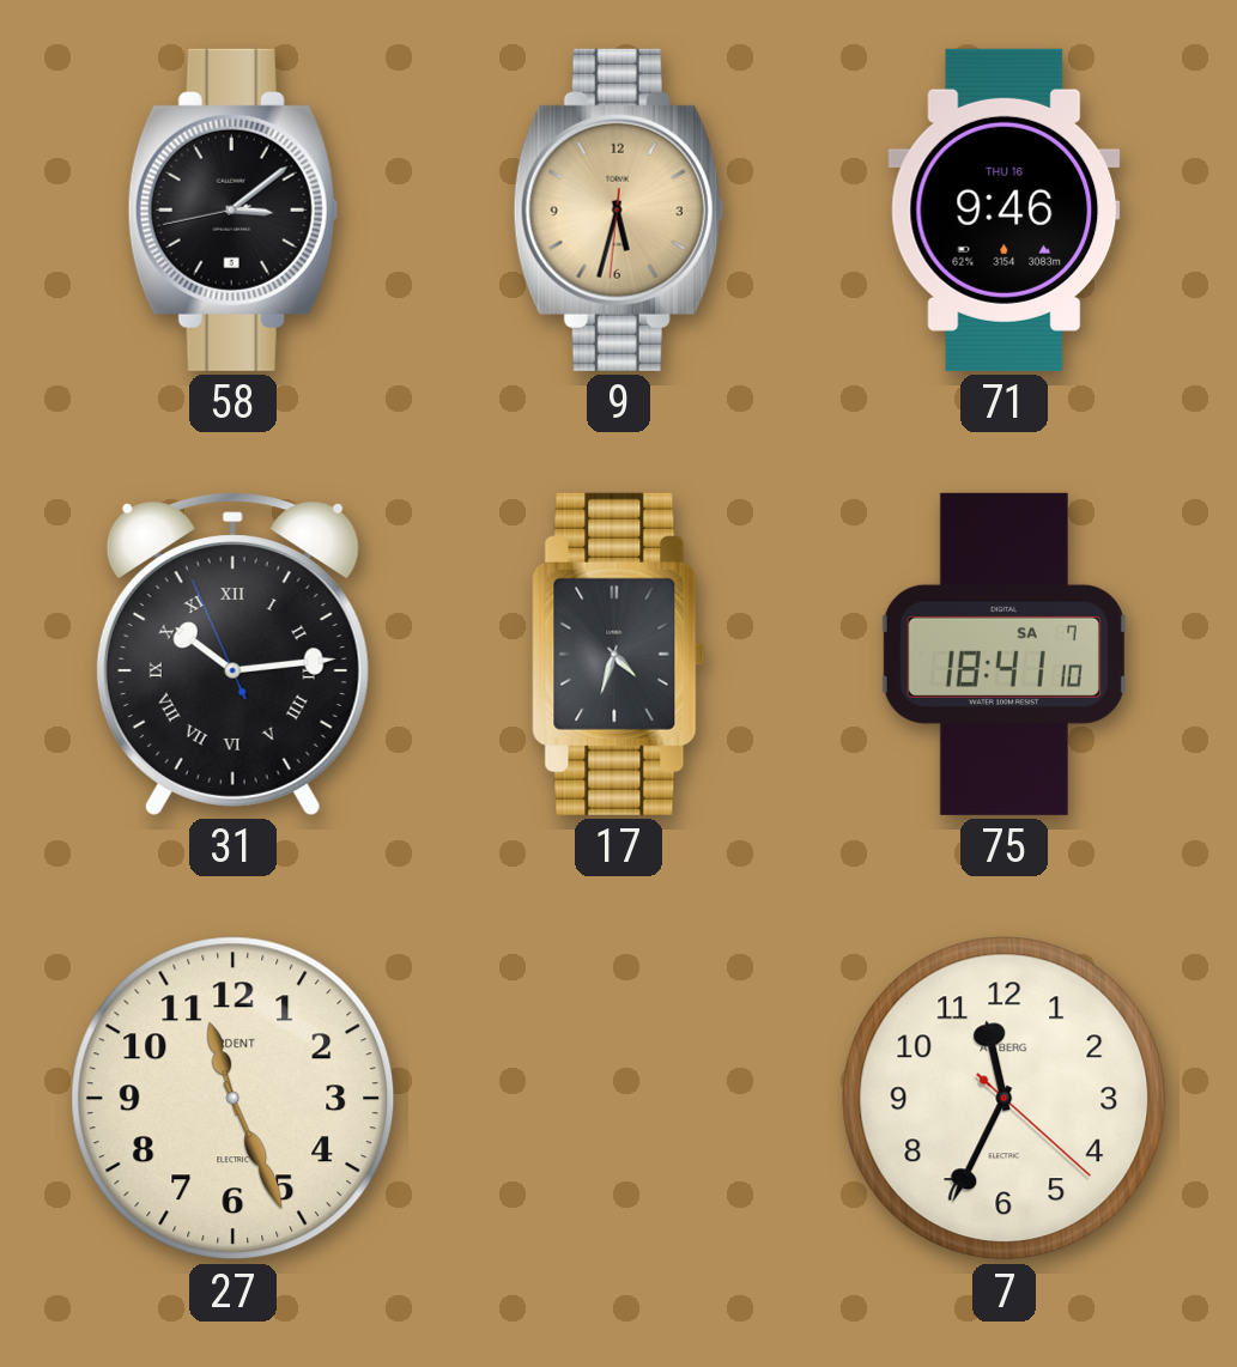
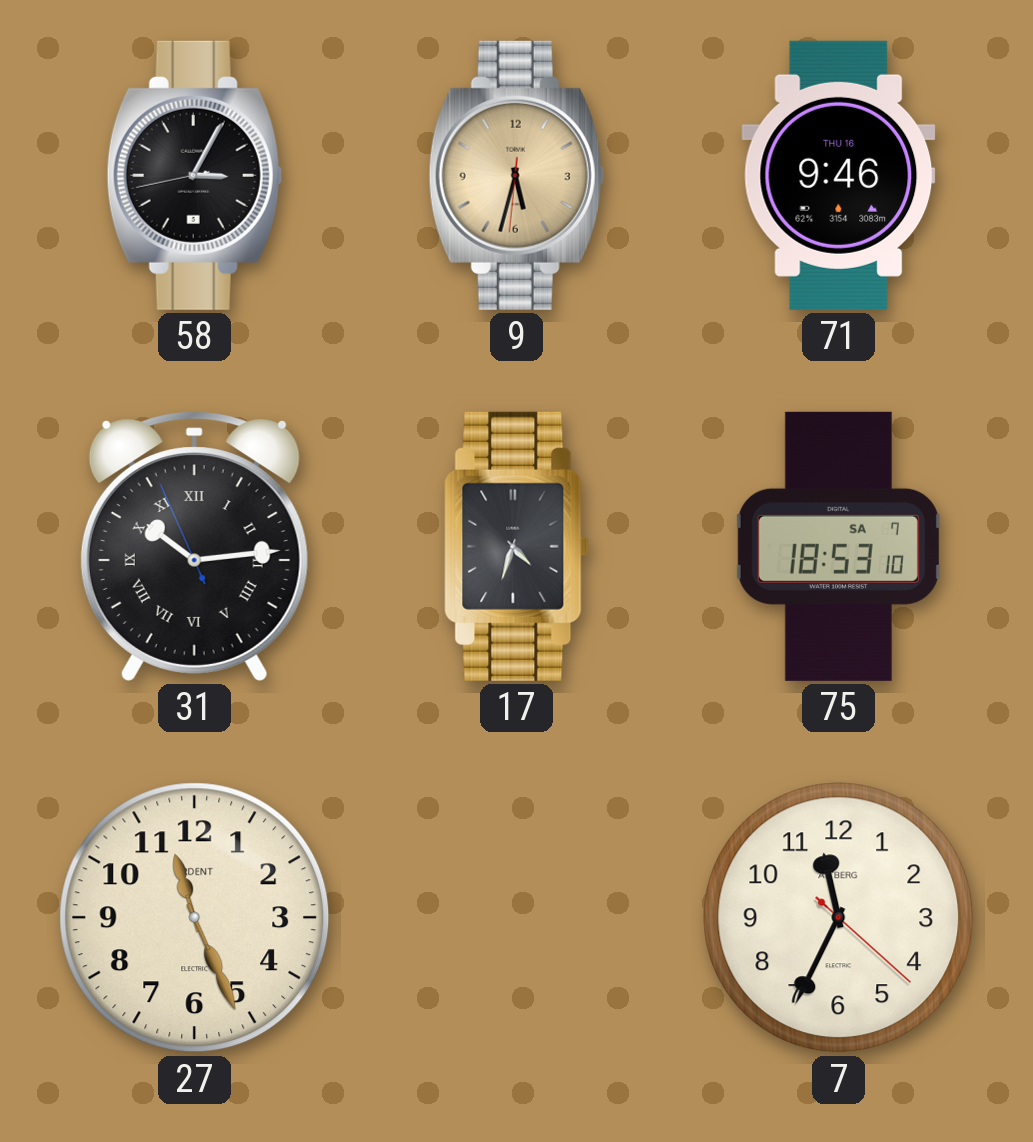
58: 3:08 -> 3:04 (194, 175)
75: 18:41 -> 18:53 (838, 546)
